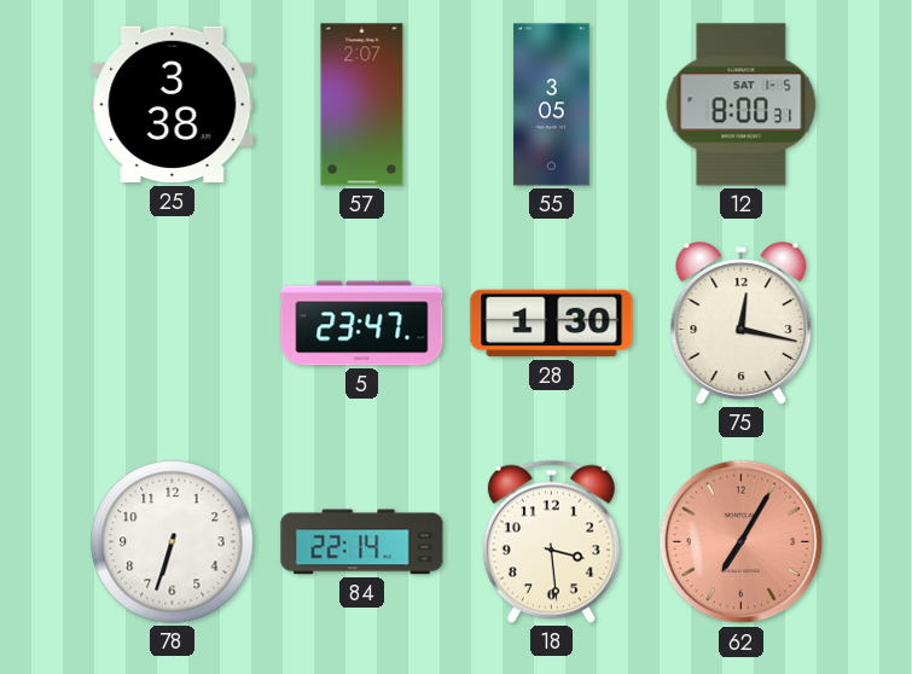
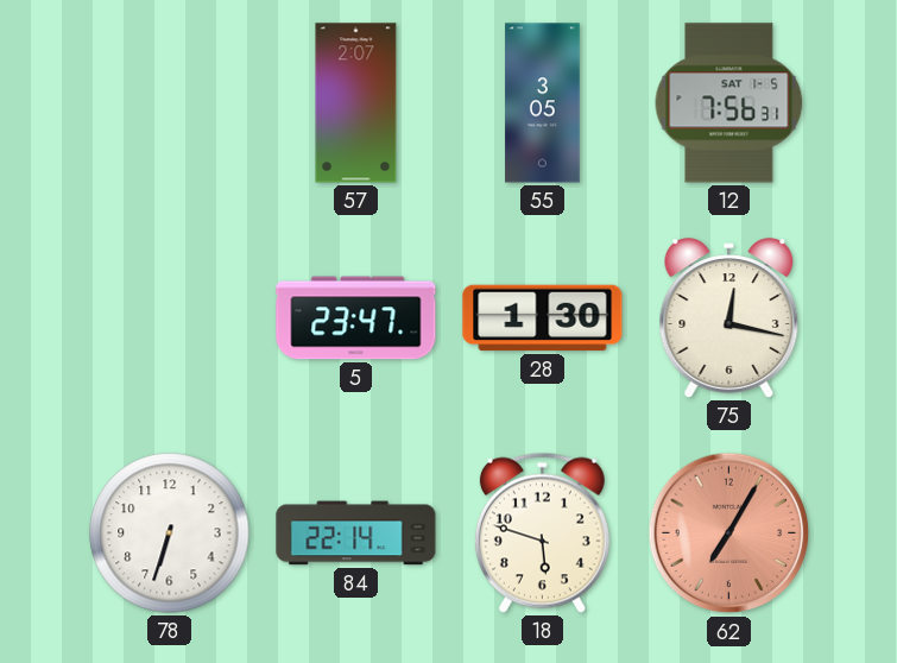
25: 3:38 -> none (173, 105)
12: 8:00 -> 7:56 (729, 103)
18: 3:29 -> 5:48 (542, 532)
